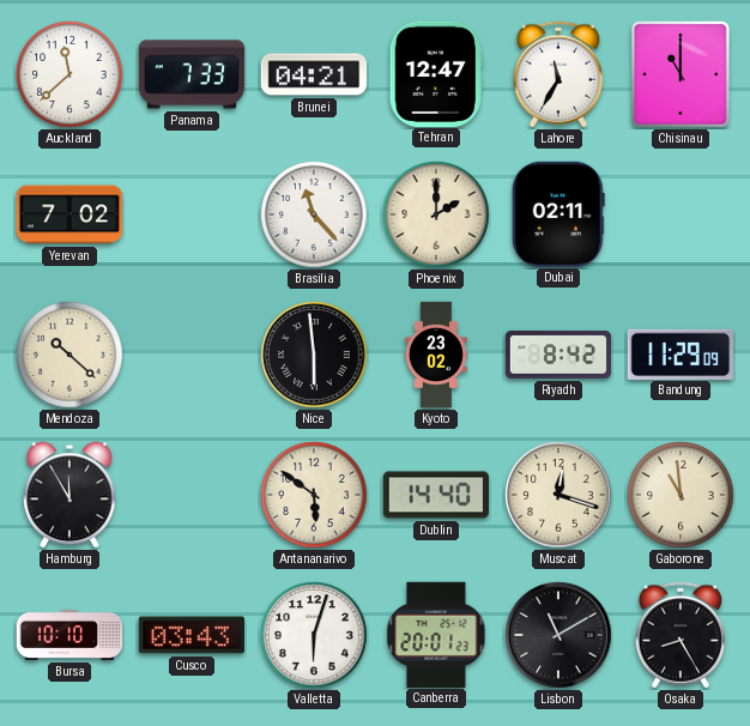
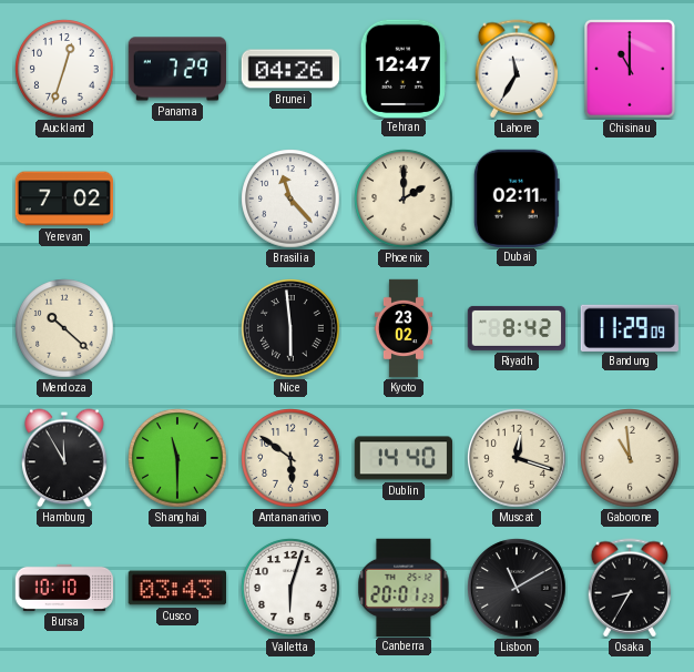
Auckland: 11:38 -> 12:33 (64, 69)
Panama: 7:33 -> 7:29 (177, 69)
Brunei: 04:21 -> 04:26 (290, 69)
Shanghai: none -> 11:30 (177, 458)
Osaka: 8:25 -> 8:35 (630, 588)
